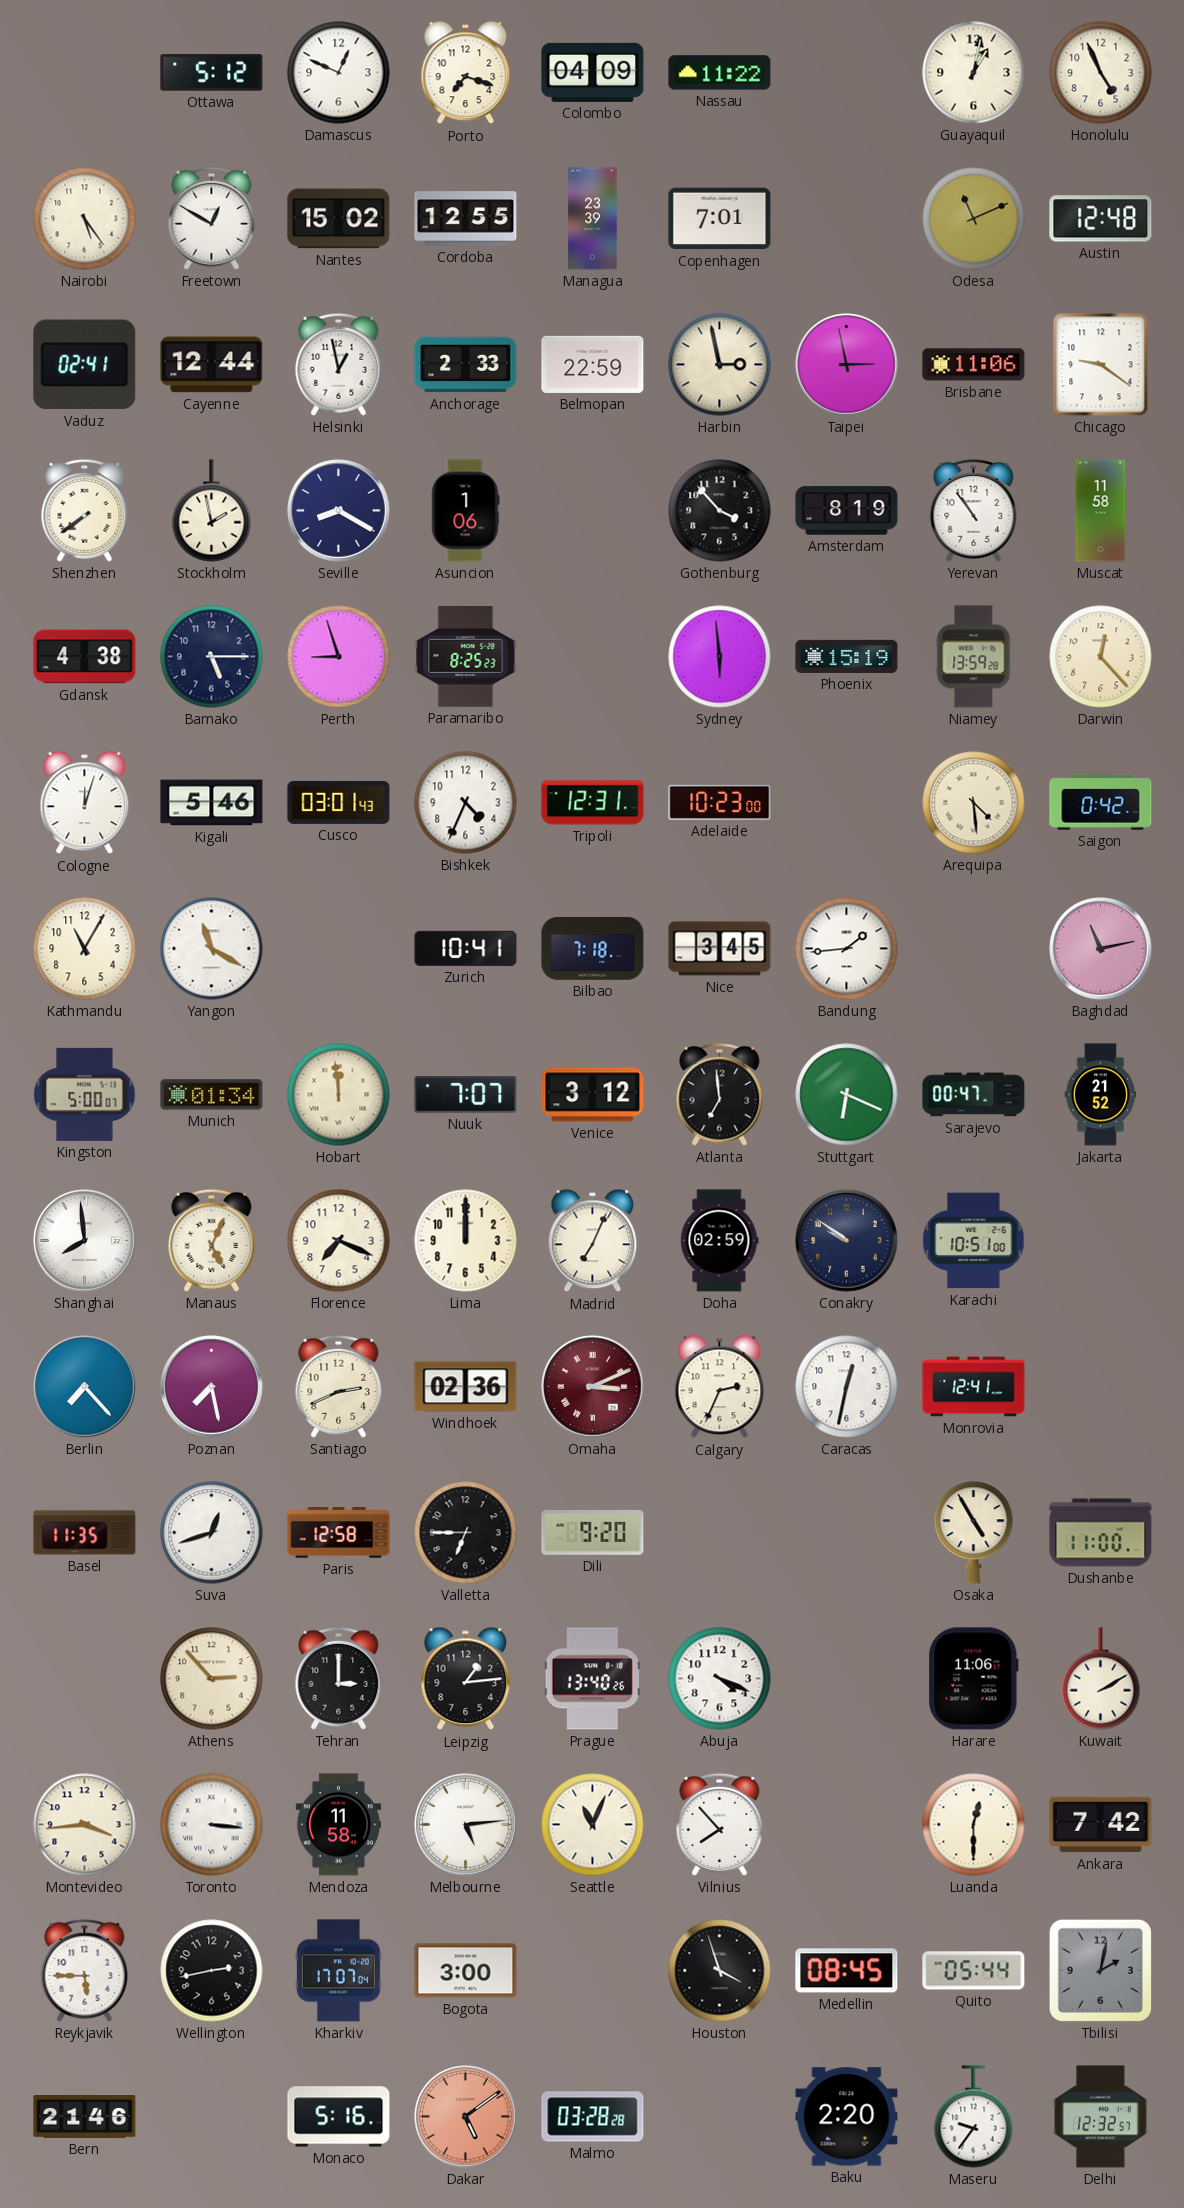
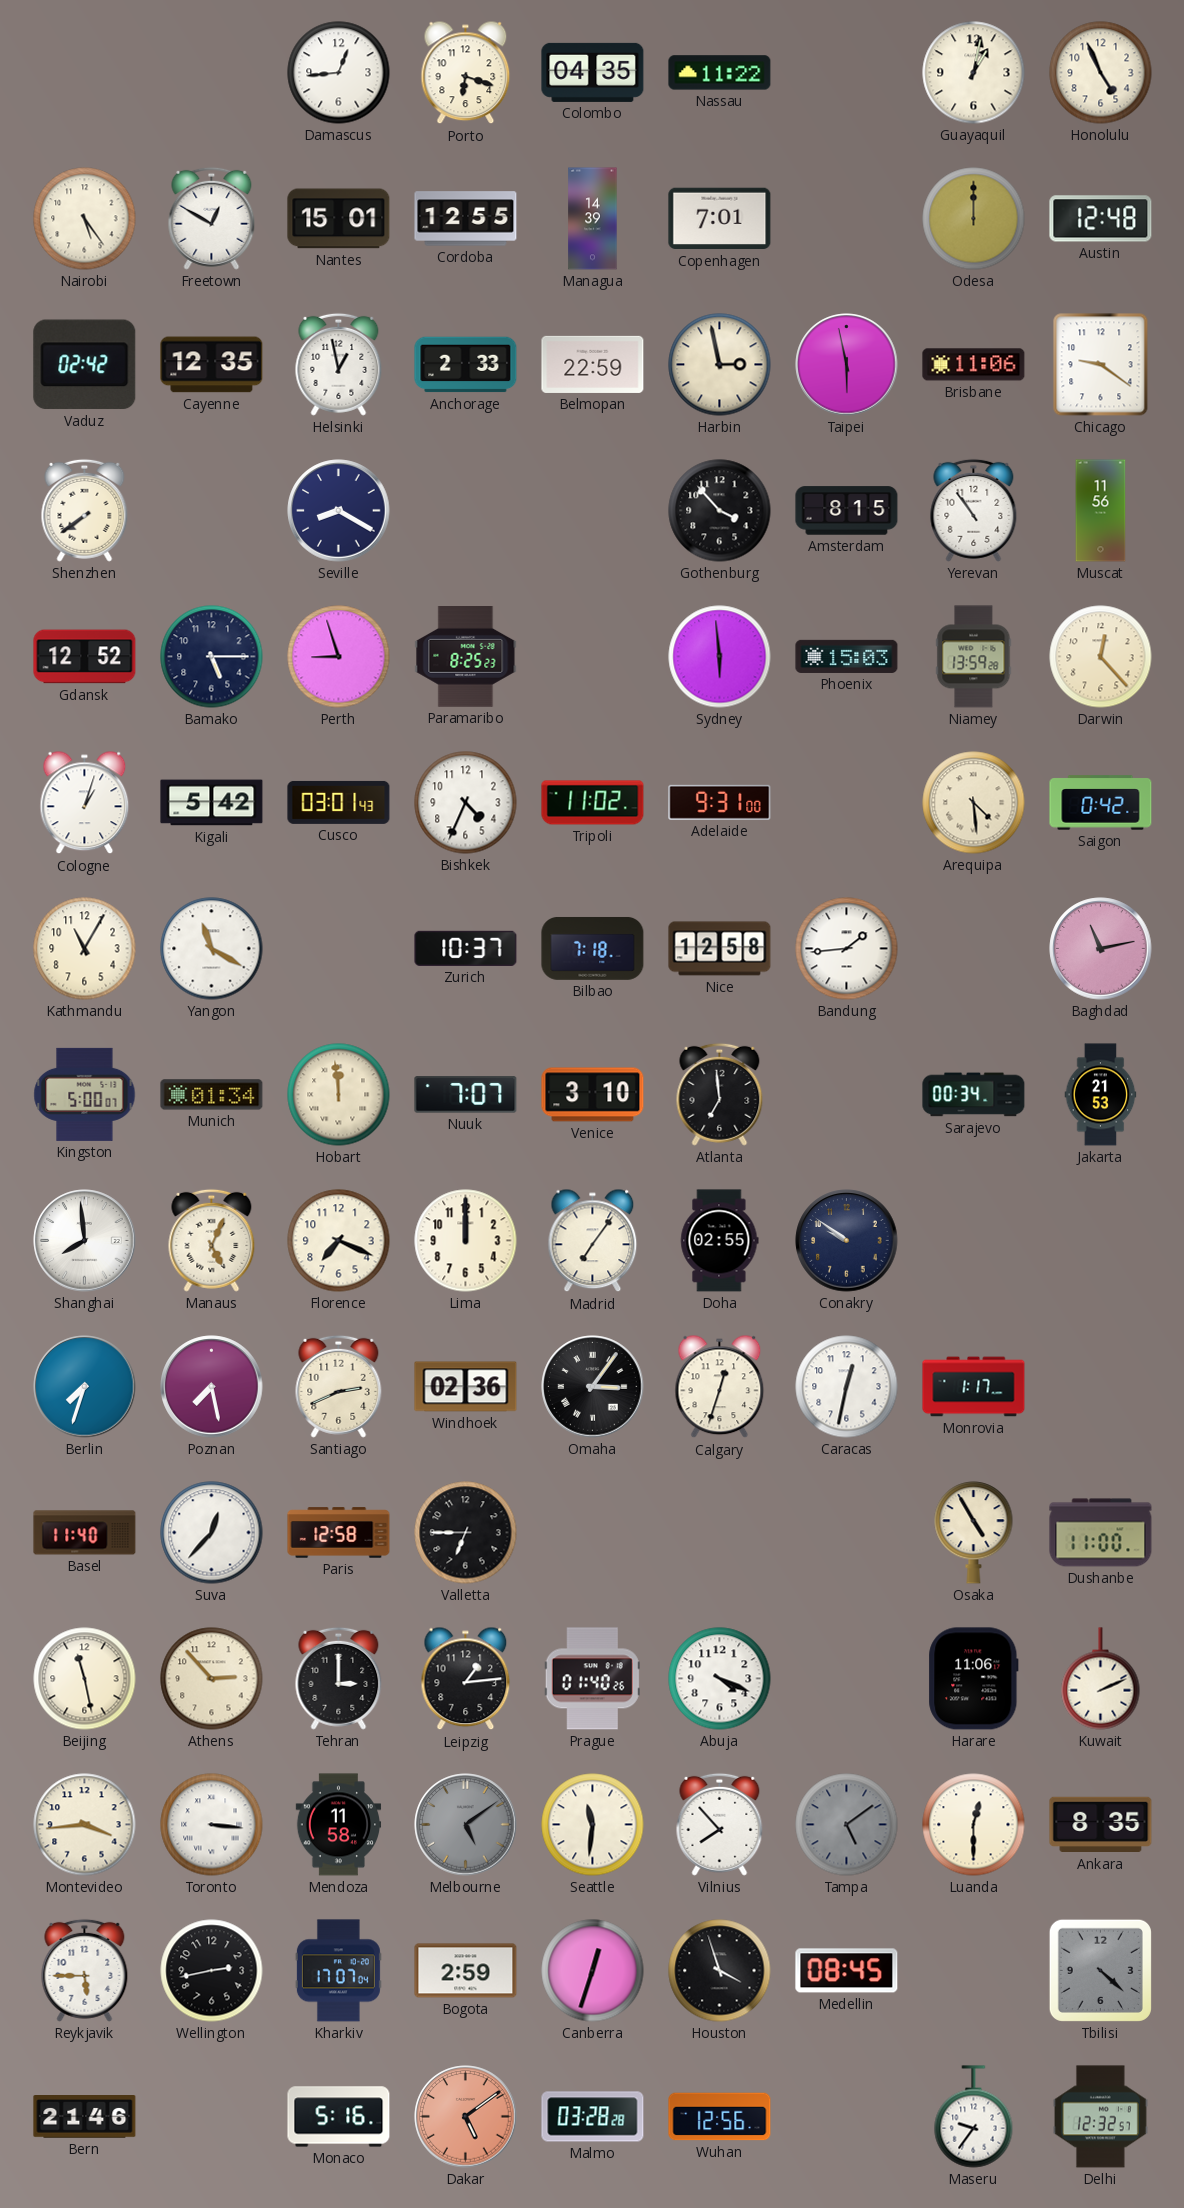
Ottawa: 5:12 -> none (212, 73)
Damascus: 12:49 -> 12:44 (339, 73)
Porto: 7:18 -> 6:18 (466, 73)
Colombo: 04:09 -> 04:35 (593, 72)
Nantes: 15:02 -> 15:01 (339, 219)
Managua: 23:39 -> 14:39 (593, 219)
Odesa: 11:11 -> 12:00 (974, 219)
Vaduz: 02:41 -> 02:42 (85, 365)
Cayenne: 12:44 -> 12:35 (212, 365)
Taipei: 2:58 -> 5:58 (847, 365)
Stockholm: 1:58 -> none (212, 511)
Asuncion: 1:06 -> none (465, 511)
Amsterdam: 8:19 -> 8:15 (847, 511)
Muscat: 11:58 -> 11:56 (1101, 511)
Gdansk: 4:38 -> 12:52 (85, 657)
Phoenix: 15:19 -> 15:03 (847, 656)
Cologne: 12:03 -> 1:03 (85, 803)
Kigali: 5:46 -> 5:42 (212, 803)
Tripoli: 12:31 -> 11:02 (593, 803)
Adelaide: 10:23 -> 9:31 (720, 802)
Zurich: 10:41 -> 10:37 (466, 948)
Nice: 3:45 -> 12:58 (720, 949)
Venice: 3:12 -> 3:10 (593, 1095)
Stuttgart: 6:19 -> none (847, 1095)
Sarajevo: 00:47 -> 00:34 (974, 1095)
Jakarta: 21:52 -> 21:53 (1101, 1095)
Madrid: 7:04 -> 7:06 (593, 1241)
Doha: 02:59 -> 02:55 (720, 1241)
Karachi: 10:51 -> none (974, 1241)
Berlin: 7:23 -> 7:33 (85, 1387)
Omaha: 3:11 -> 3:06 (593, 1387)
Omaha dial: burgundy -> black (593, 1387)
Calgary: 2:34 -> 12:33 (720, 1387)
Monrovia: 12:41 -> 1:17 (974, 1387)
Basel: 11:35 -> 11:40 (85, 1533)
Suva: 12:42 -> 12:37 (212, 1533)
Dili: 9:20 -> none (593, 1533)
Beijing: none -> 11:28 (85, 1679)
Prague: 13:40 -> 01:40 (592, 1679)
Kuwait: 2:10 -> 2:11 (1101, 1679)
Melbourne: 5:14 -> 5:09 (466, 1825)
Melbourne dial: white -> grey (466, 1825)
Seattle: 11:04 -> 11:31 (593, 1825)
Tampa: none -> 5:09 (847, 1825)
Ankara: 7:42 -> 8:35 (1101, 1825)
Bogota: 3:00 -> 2:59 (466, 1971)
Canberra: none -> 12:33 (593, 1971)
Quito: 05:44 -> none (974, 1971)
Tbilisi: 2:02 -> 4:22 (1100, 1970)
Wuhan: none -> 12:56 (720, 2117)
Baku: 2:20 -> none (847, 2117)
